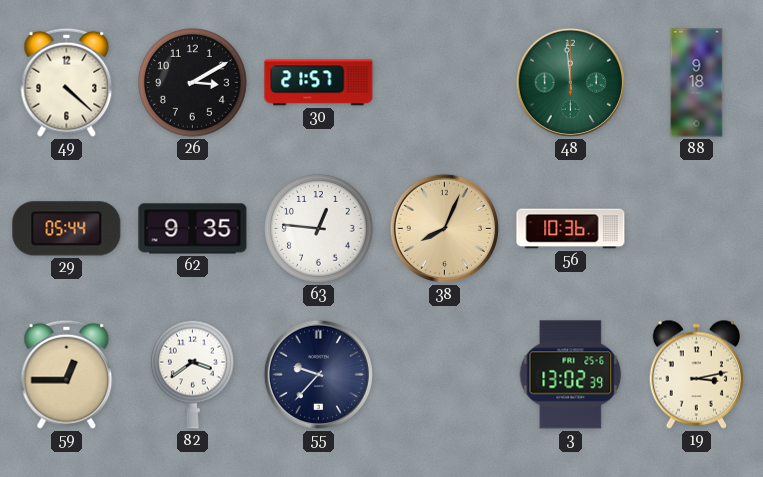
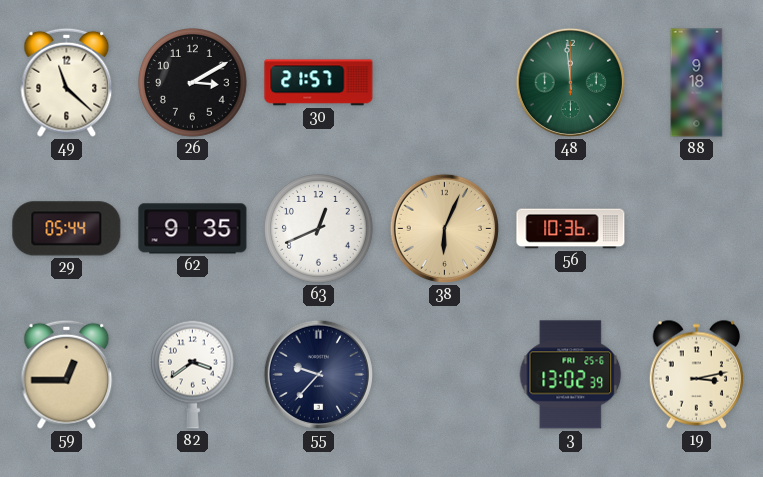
49: 4:22 -> 11:22 (67, 82)
63: 12:46 -> 12:41 (319, 229)
38: 8:04 -> 6:04 (444, 228)
